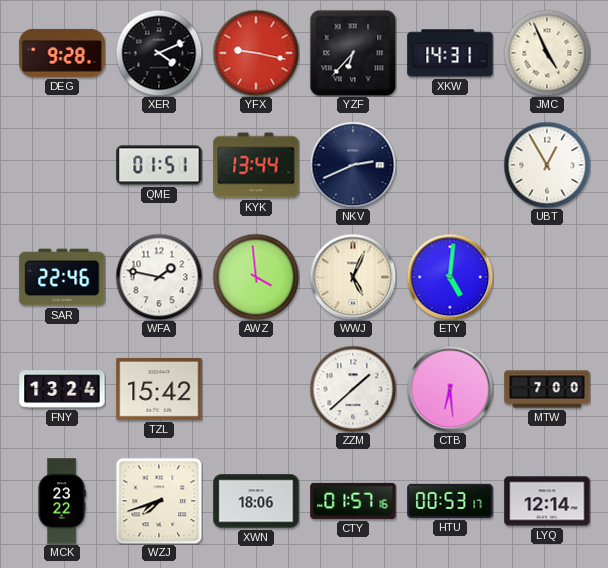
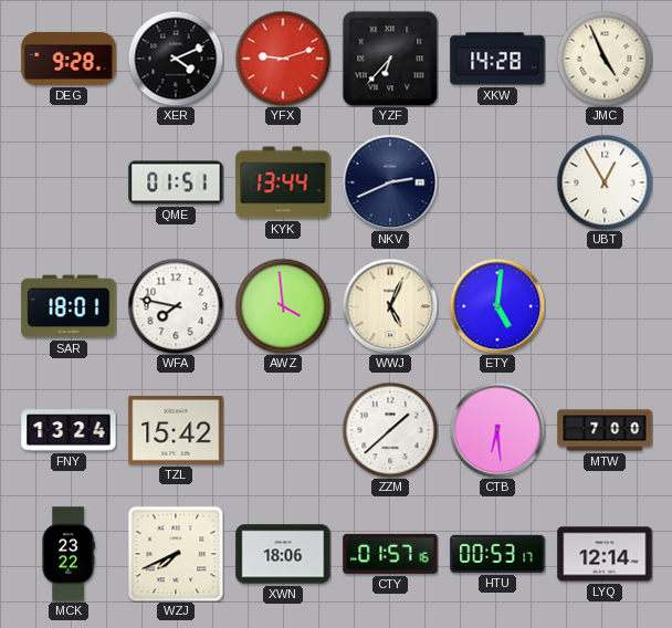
YFX: 9:17 -> 9:12 (283, 59)
XKW: 14:31 -> 14:28 (497, 59)
SAR: 22:46 -> 18:01 (69, 306)
WFA: 1:47 -> 7:47 (176, 306)
WZJ: 7:42 -> 7:41 (176, 554)
